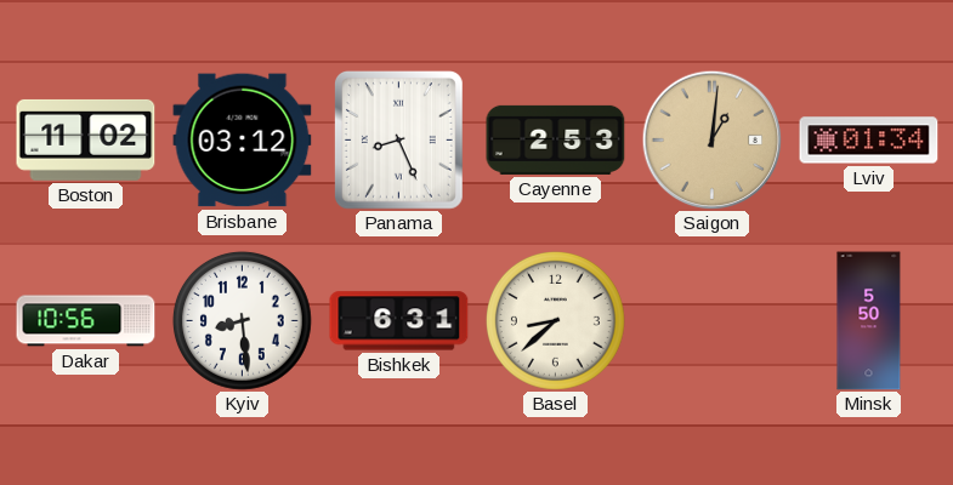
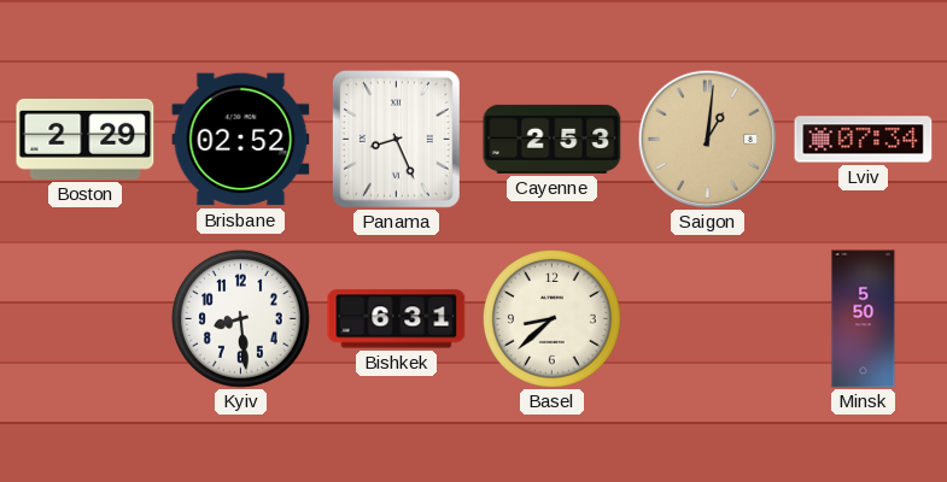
Boston: 11:02 -> 2:29 (86, 139)
Brisbane: 03:12 -> 02:52 (241, 140)
Lviv: 01:34 -> 07:34 (864, 140)
Dakar: 10:56 -> none (86, 321)
